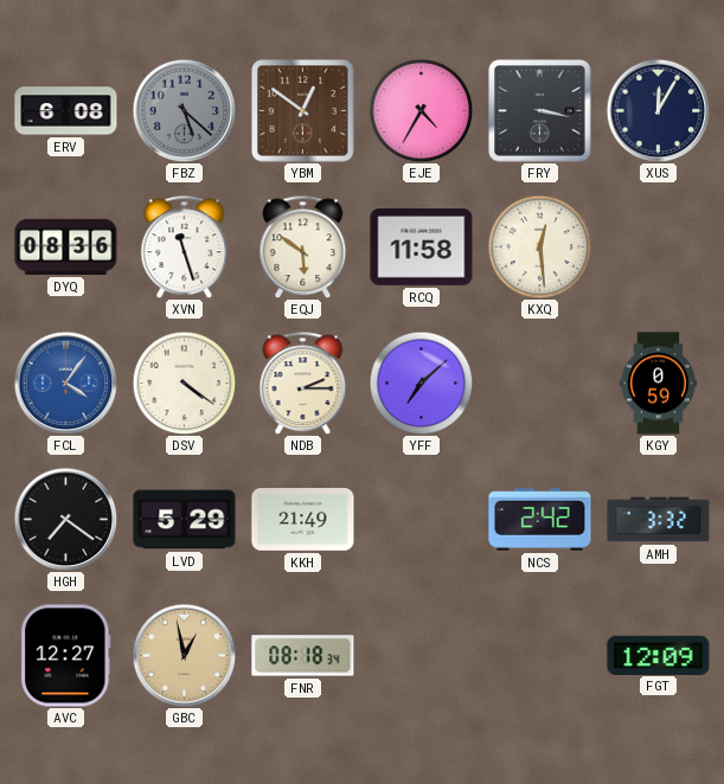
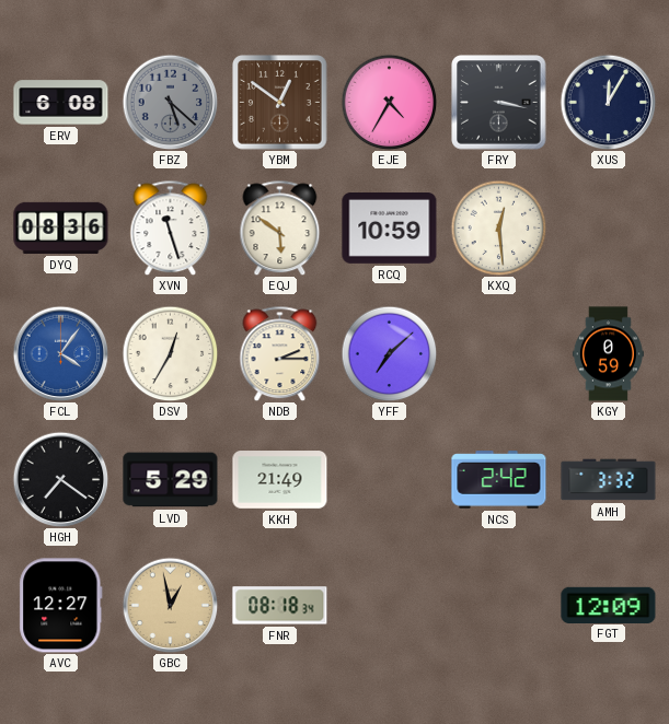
RCQ: 11:58 -> 10:59 (390, 229)
DSV: 4:21 -> 12:35 (170, 353)
